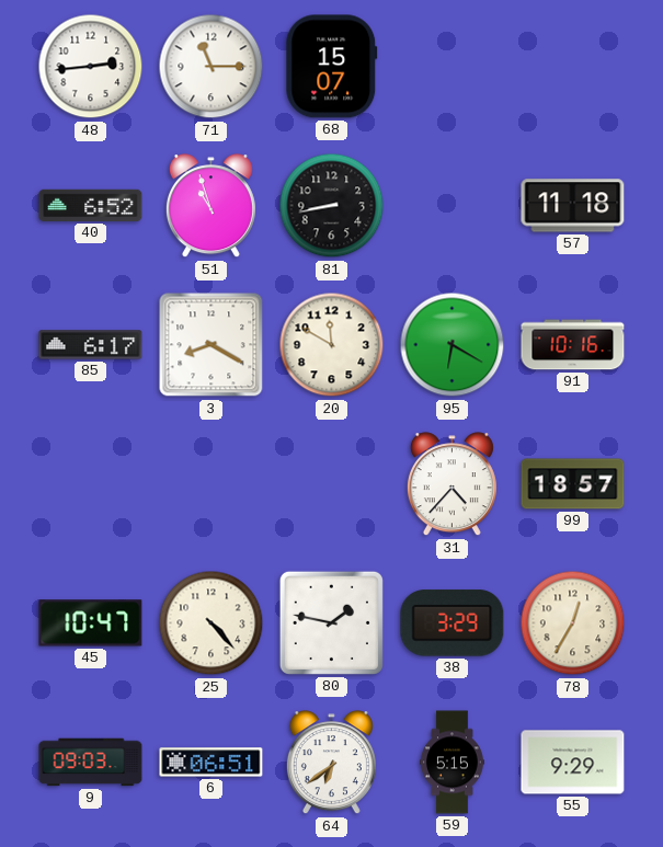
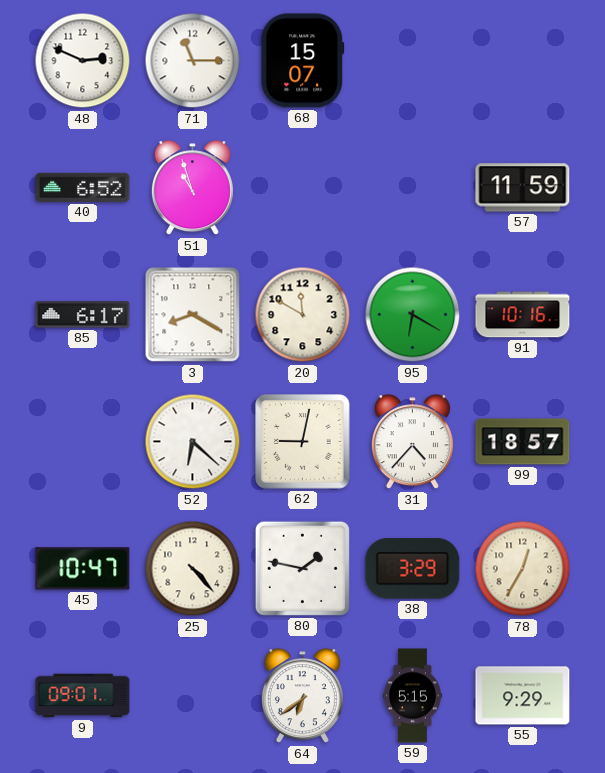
48: 2:44 -> 2:49 (83, 61)
81: 8:43 -> none (332, 206)
57: 11:18 -> 11:59 (523, 188)
52: none -> 6:22 (193, 442)
62: none -> 9:02 (303, 442)
9: 09:03 -> 09:01 (83, 696)
6: 06:51 -> none (212, 763)
